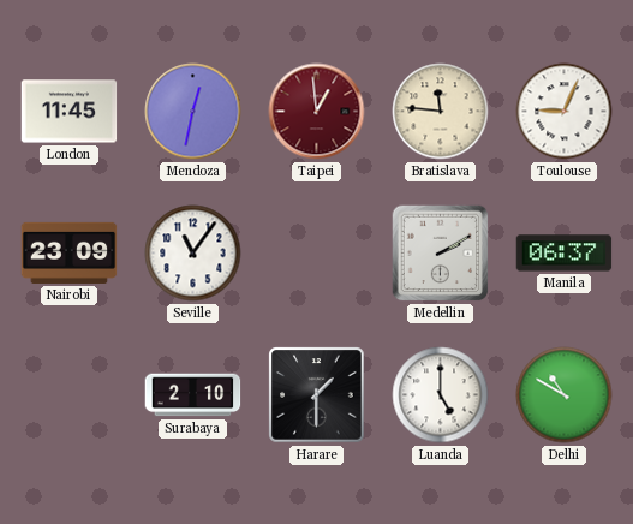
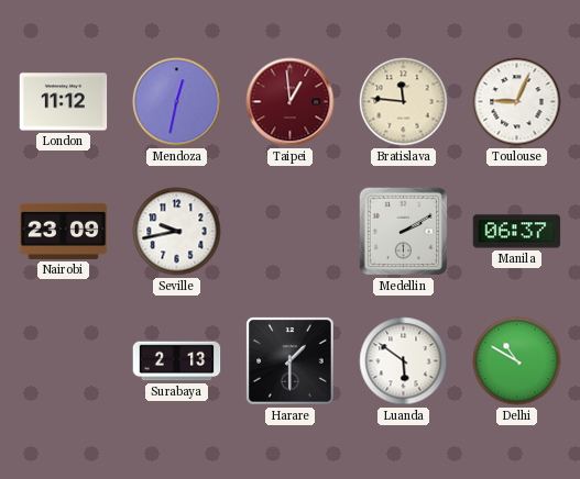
London: 11:45 -> 11:12 (64, 102)
Seville: 11:06 -> 9:43 (177, 232)
Surabaya: 2:10 -> 2:13 (177, 361)
Luanda: 5:00 -> 5:51 (404, 361)
